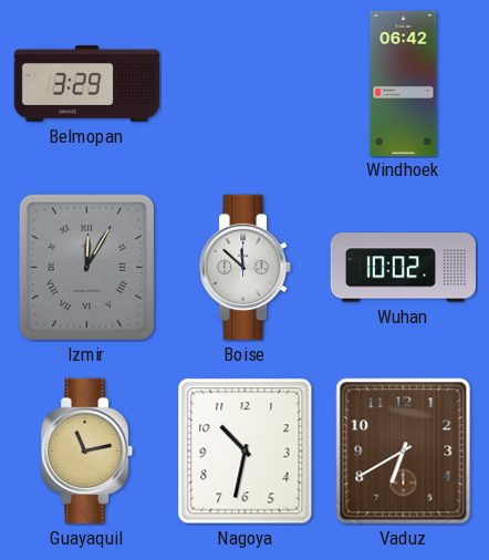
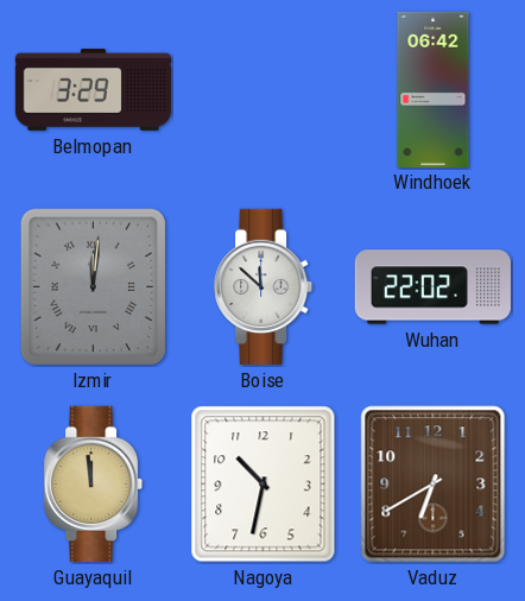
Izmir: 12:05 -> 12:01 (94, 287)
Wuhan: 10:02 -> 22:02 (432, 287)
Guayaquil: 11:13 -> 11:59 (94, 483)
